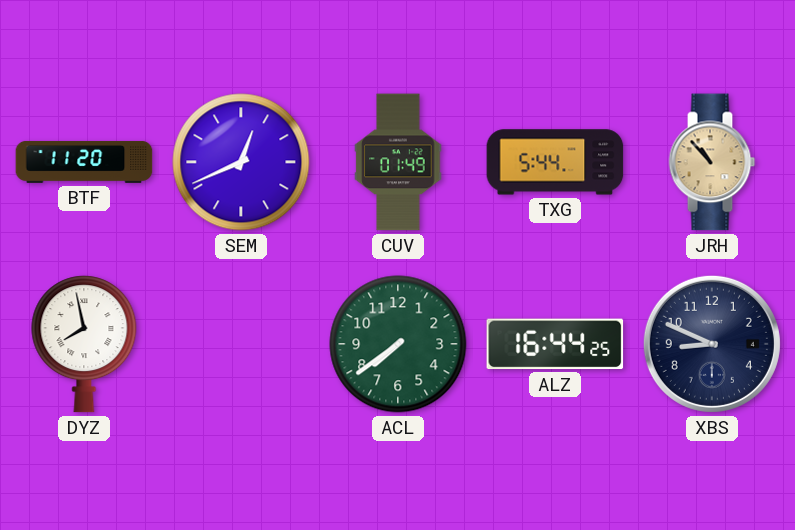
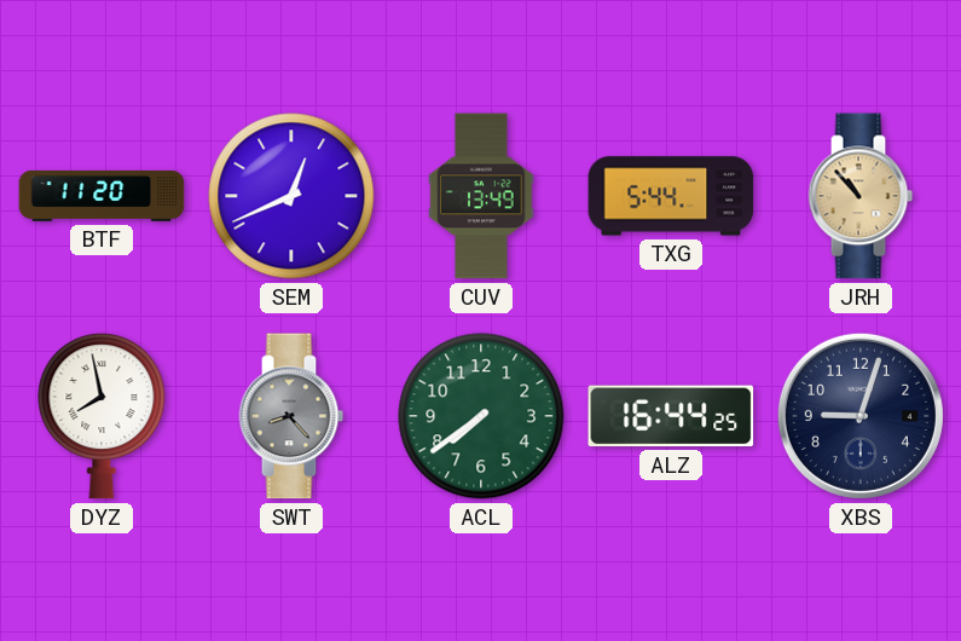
CUV: 01:49 -> 13:49 (481, 196)
SWT: none -> 8:23 (291, 416)
XBS: 8:49 -> 9:03 (861, 416)
